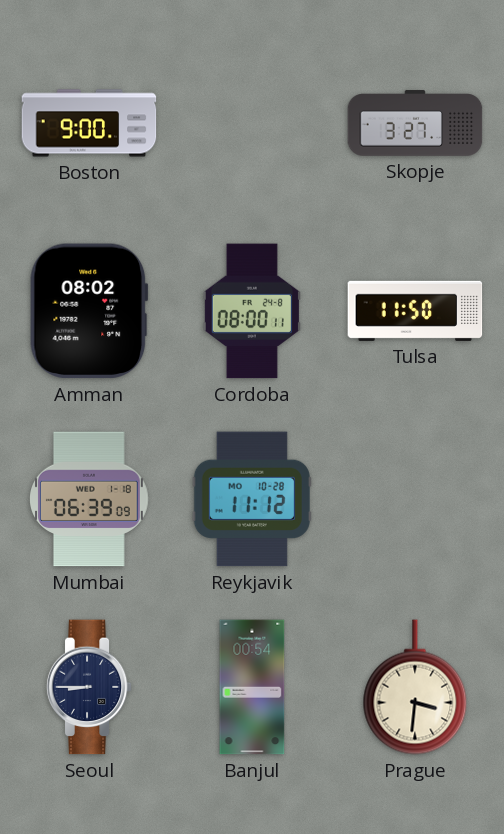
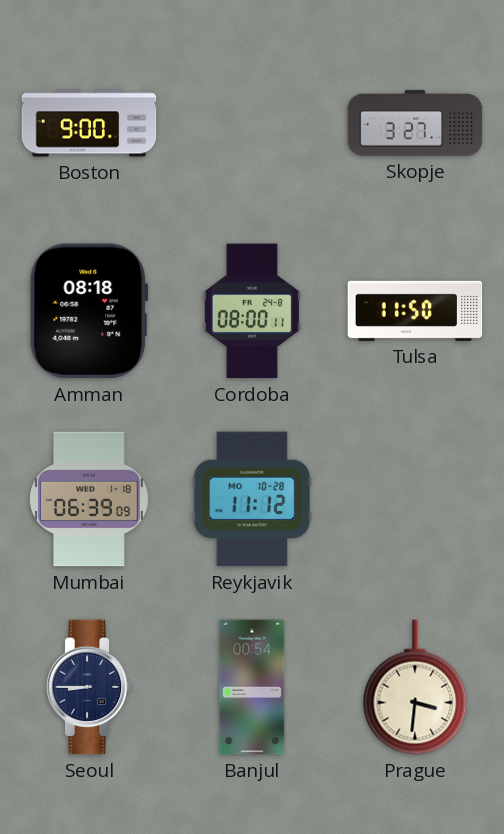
Amman: 08:02 -> 08:18 (89, 311)
